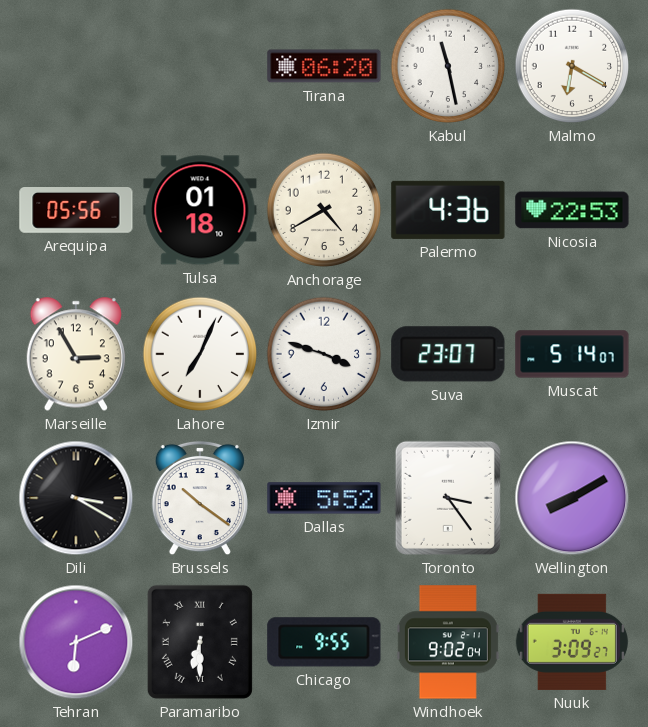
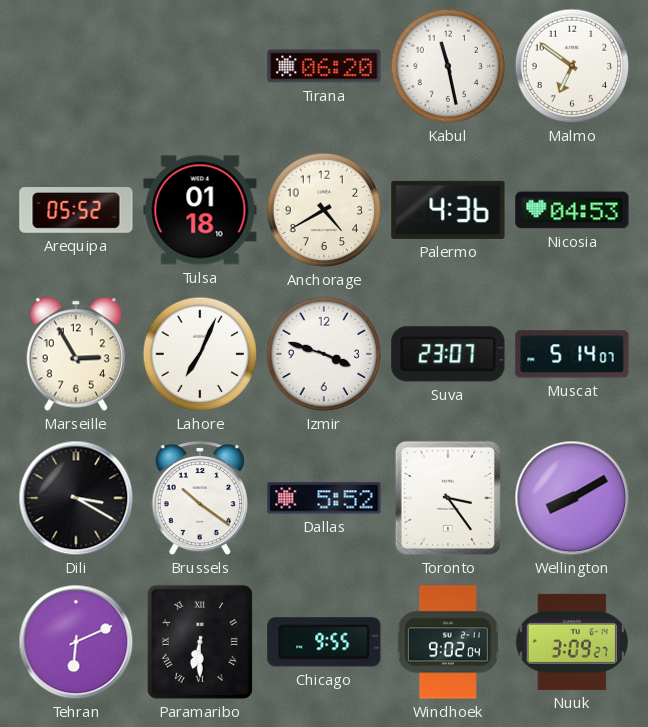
Malmo: 6:20 -> 6:51 (572, 66)
Arequipa: 05:56 -> 05:52 (76, 211)
Nicosia: 22:53 -> 04:53 (572, 210)
